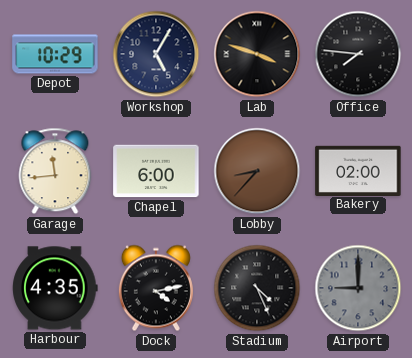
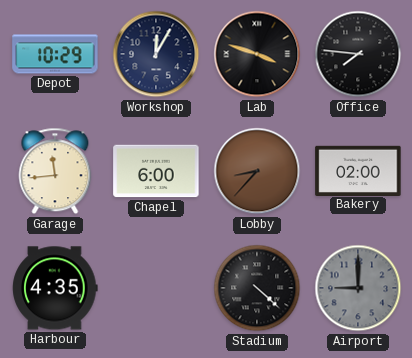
Workshop: 5:05 -> 12:05 (156, 54)
Dock: 4:13 -> none (156, 288)
Stadium: 4:26 -> 4:22 (257, 288)
